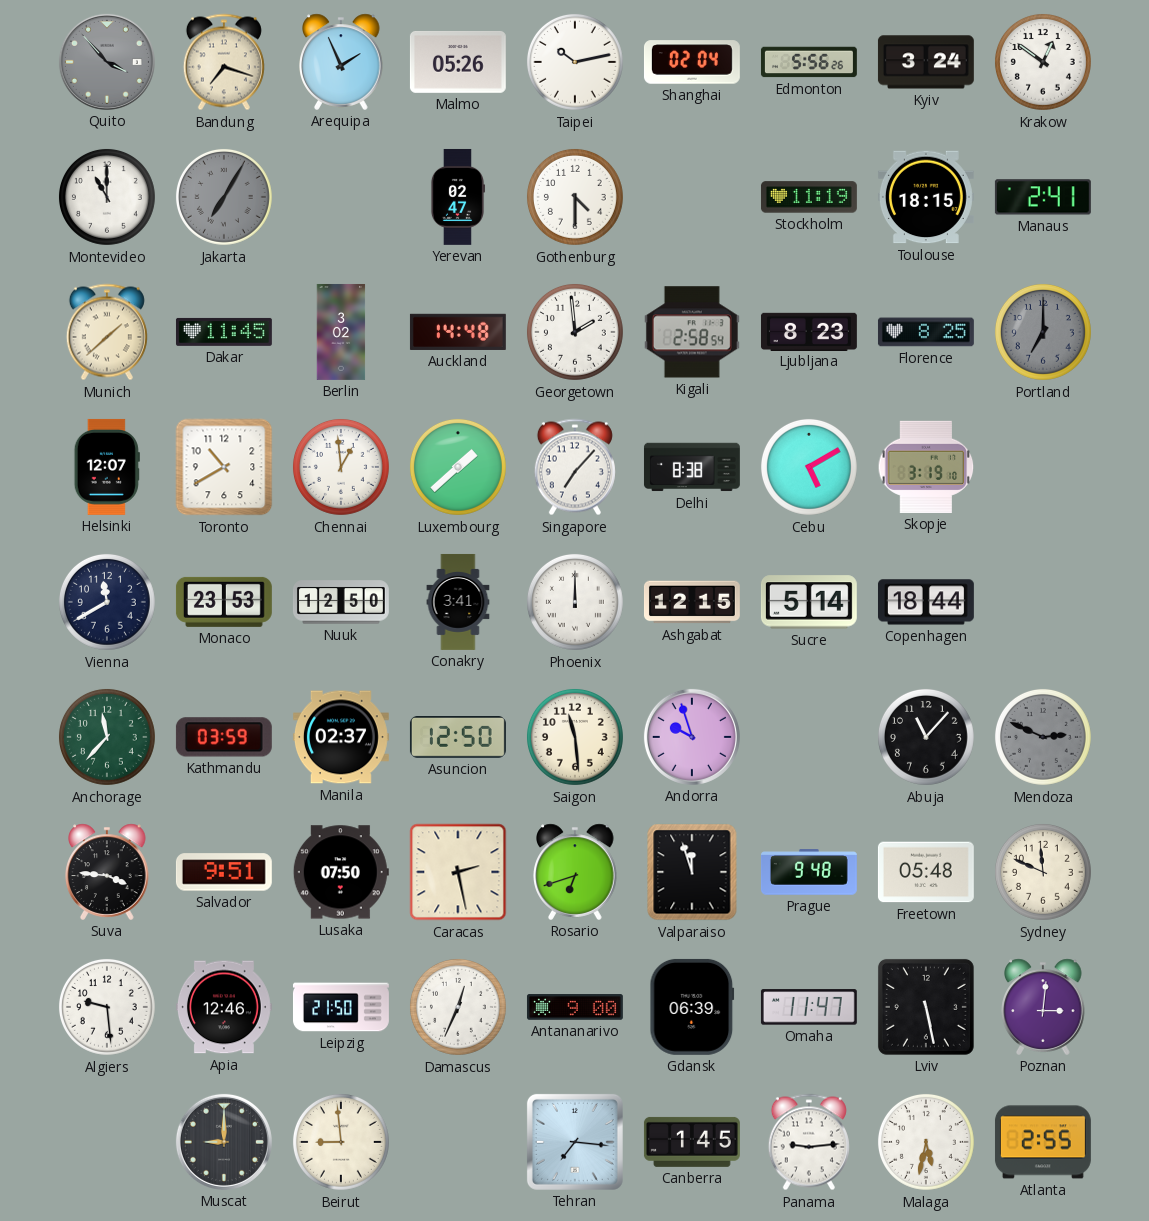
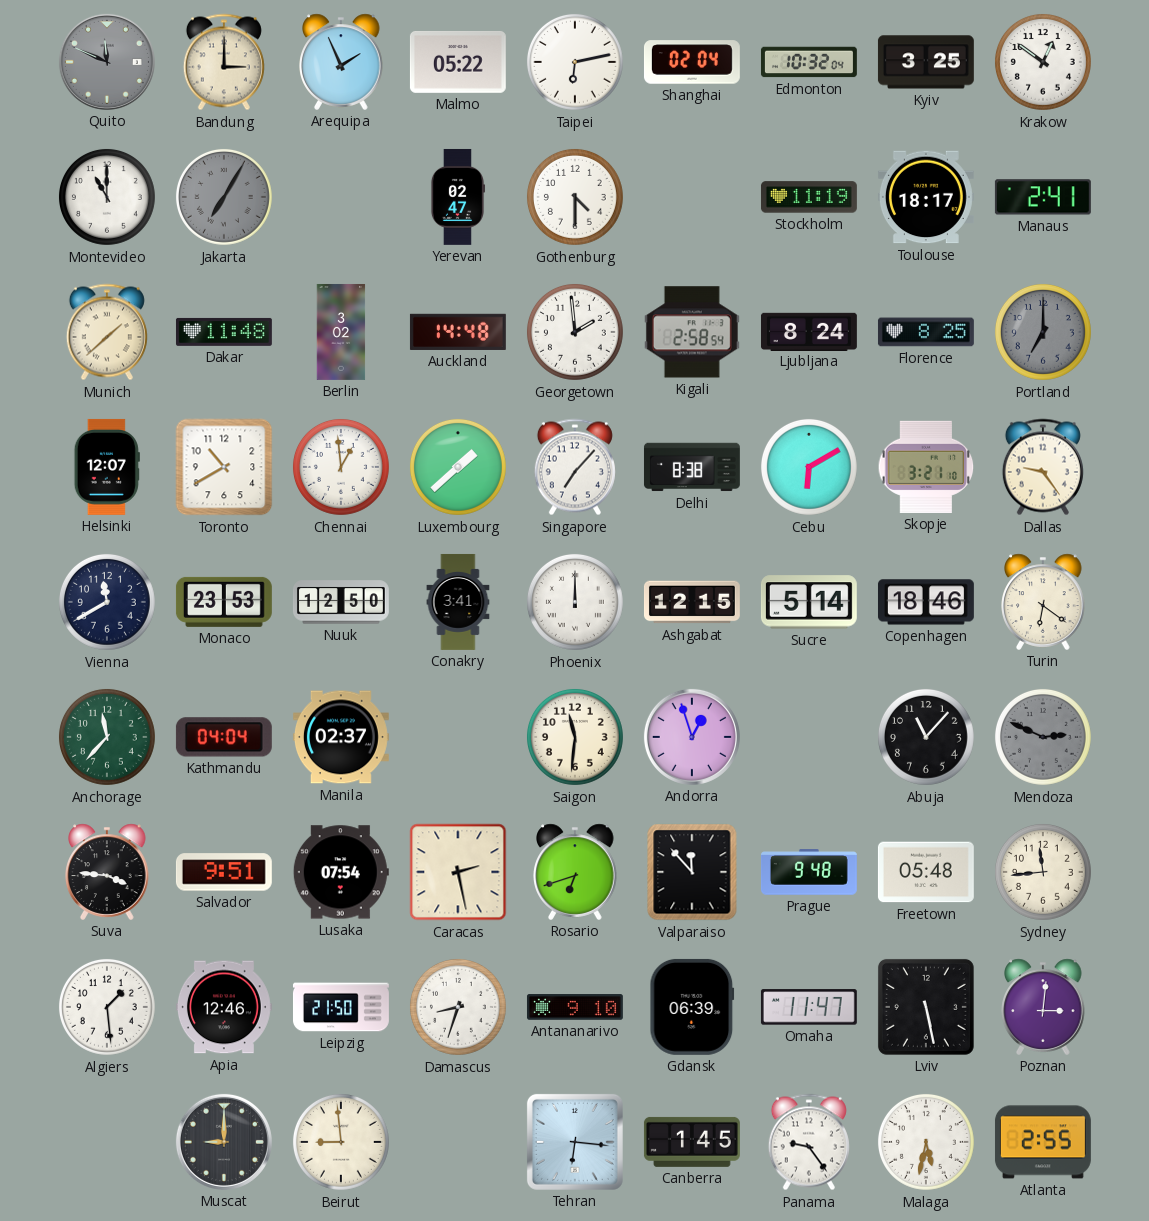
Quito: 3:53 -> 11:49 (107, 62)
Bandung: 7:18 -> 3:00 (224, 62)
Malmo: 05:26 -> 05:22 (458, 62)
Taipei: 10:13 -> 6:13 (575, 62)
Edmonton: 5:56 -> 10:32 (809, 62)
Kyiv: 3:24 -> 3:25 (926, 62)
Toulouse: 18:15 -> 18:17 (926, 197)
Dakar: 11:45 -> 11:48 (224, 332)
Ljubljana: 8:23 -> 8:24 (809, 331)
Cebu: 5:10 -> 6:10 (809, 467)
Skopje: 3:19 -> 3:21 (926, 467)
Dallas: none -> 9:24 (1043, 467)
Copenhagen: 18:44 -> 18:46 (926, 602)
Turin: none -> 6:21 (1043, 602)
Kathmandu: 03:59 -> 04:04 (224, 737)
Asuncion: 12:50 -> none (458, 738)
Saigon: 11:29 -> 11:31 (575, 737)
Andorra: 9:57 -> 12:57 (692, 737)
Lusaka: 07:50 -> 07:54 (341, 872)
Valparaiso: 11:57 -> 11:53 (692, 872)
Sydney: 11:49 -> 11:44 (1043, 872)
Algiers: 9:29 -> 1:29 (107, 1007)
Damascus: 12:34 -> 8:33 (458, 1007)
Antananarivo: 9:00 -> 9:10 (575, 1007)
Tehran: 7:16 -> 6:16 (575, 1142)
Panama: 9:14 -> 9:24 (809, 1142)
